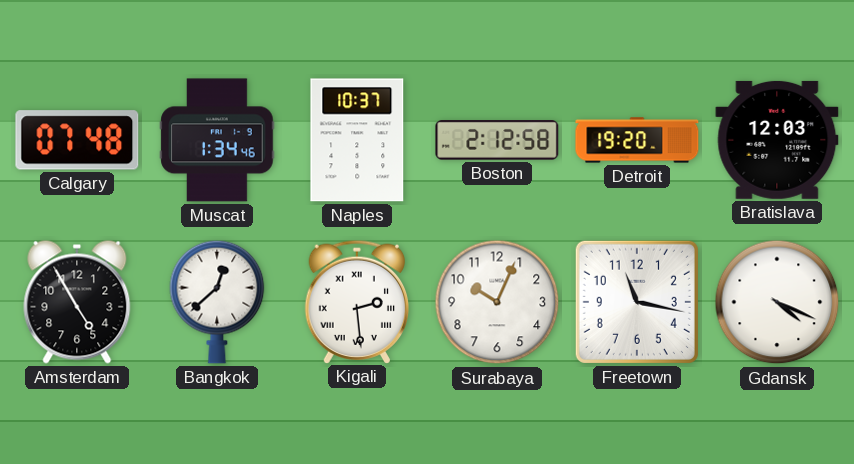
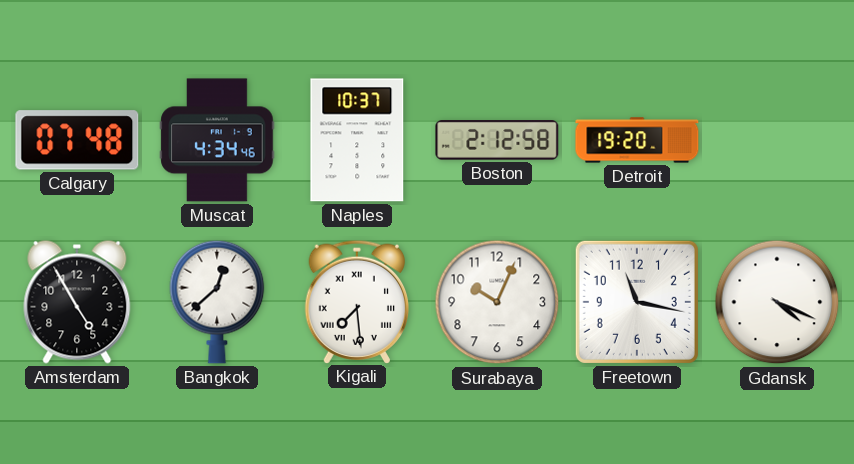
Muscat: 1:34 -> 4:34 (217, 140)
Bratislava: 12:03 -> none (777, 140)
Kigali: 2:29 -> 7:29 (357, 301)
